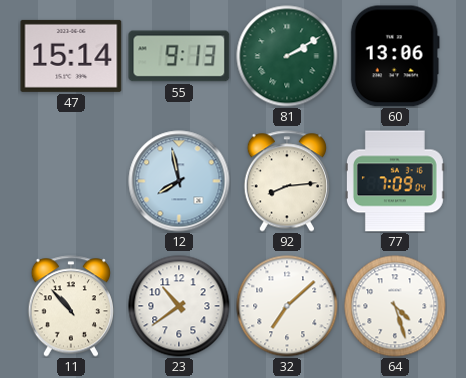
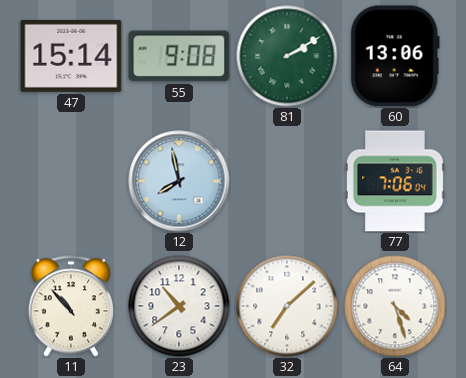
55: 9:13 -> 9:08 (179, 56)
92: 8:14 -> none (286, 181)
77: 7:09 -> 7:06 (395, 181)
